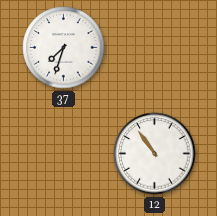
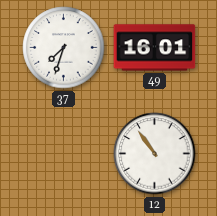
49: none -> 16:01 (155, 48)
